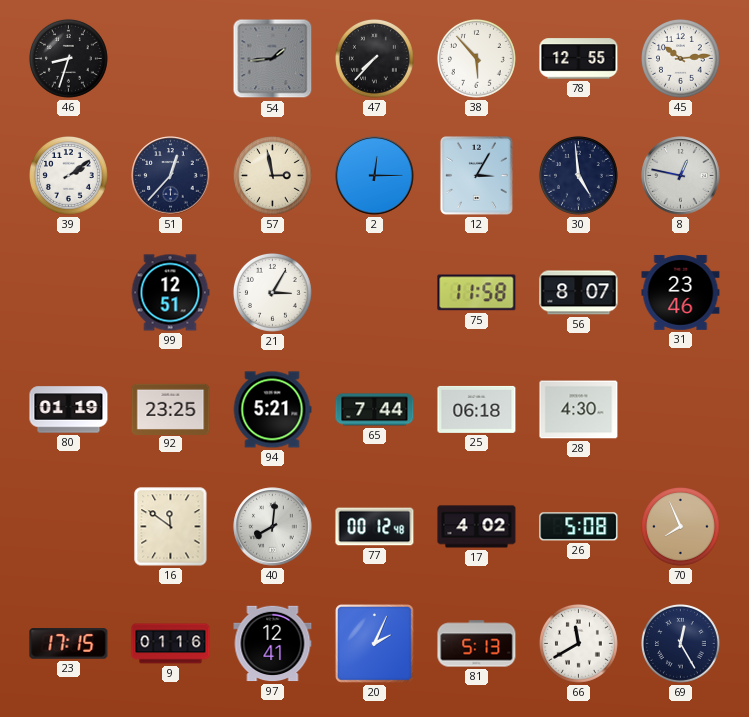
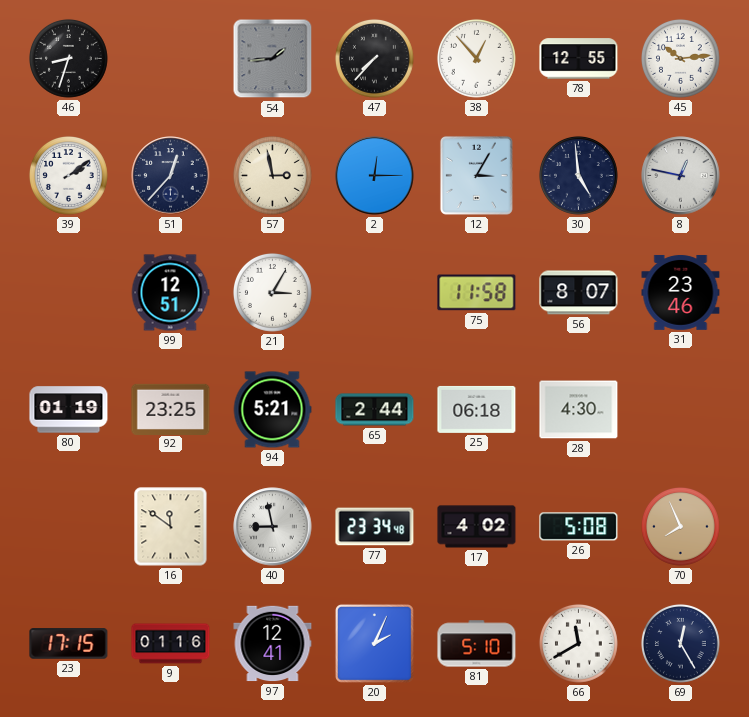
38: 5:53 -> 12:53 (476, 58)
65: 7:44 -> 2:44 (375, 410)
40: 8:01 -> 8:58 (273, 527)
77: 00:12 -> 23:34 (375, 527)
81: 5:13 -> 5:10 (477, 644)
